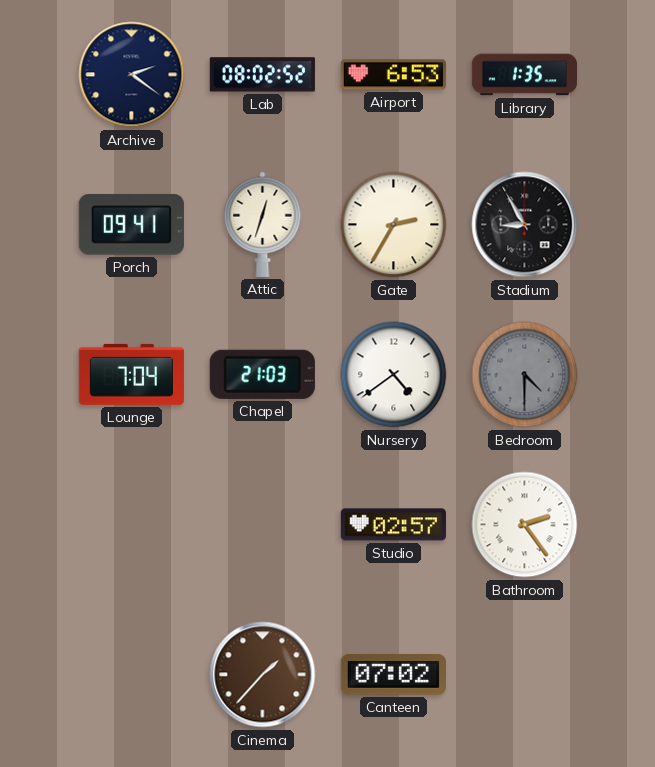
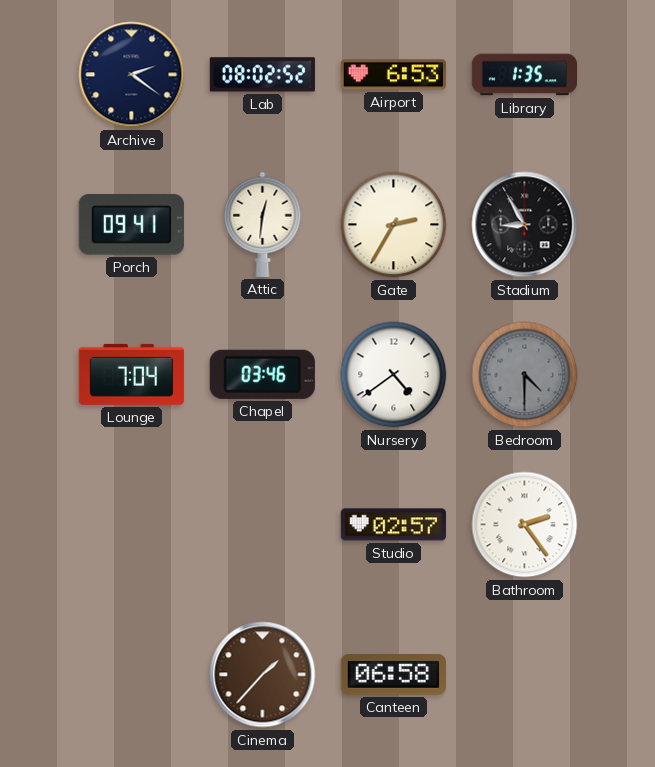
Attic: 12:33 -> 12:31 (263, 224)
Chapel: 21:03 -> 03:46 (262, 374)
Canteen: 07:02 -> 06:58 (393, 675)
